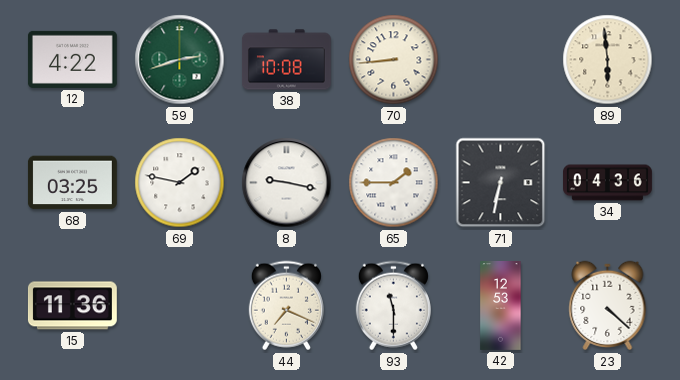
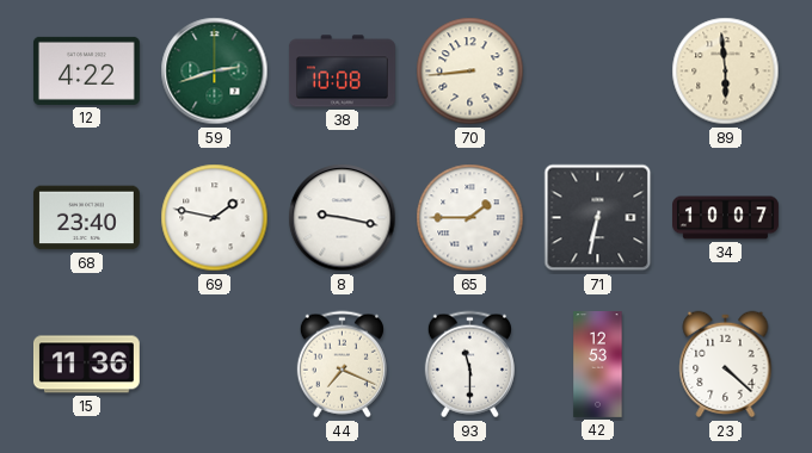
68: 03:25 -> 23:40 (86, 218)
34: 04:36 -> 10:07 (726, 218)
